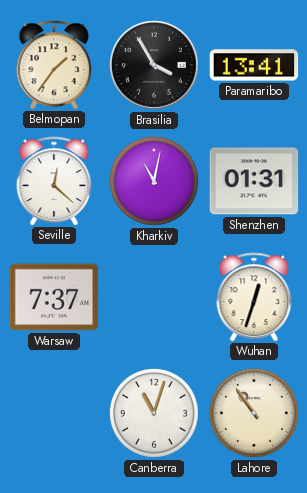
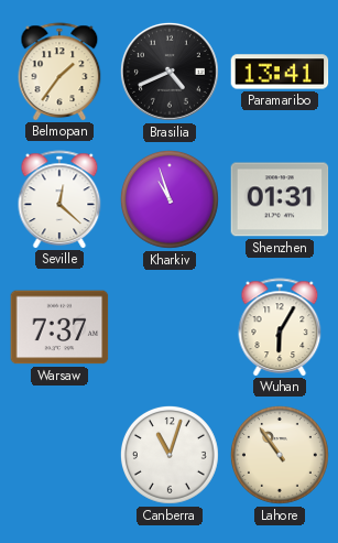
Brasilia: 3:55 -> 4:41 (170, 72)
Kharkiv: 11:02 -> 10:57 (170, 199)
Wuhan: 12:33 -> 6:05 (280, 327)
